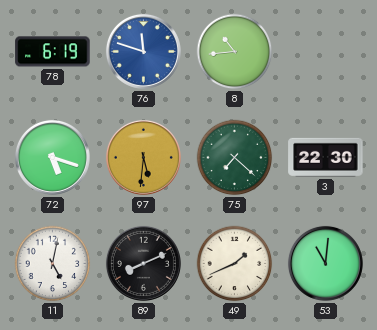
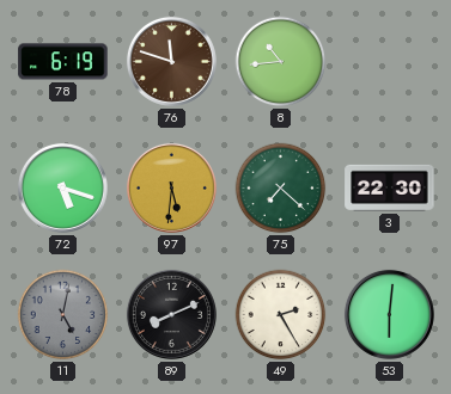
76 dial: blue -> brown (171, 61)
11 dial: white -> grey (63, 315)
49: 1:41 -> 2:25 (281, 315)
53: 11:01 -> 6:01 (389, 314)
